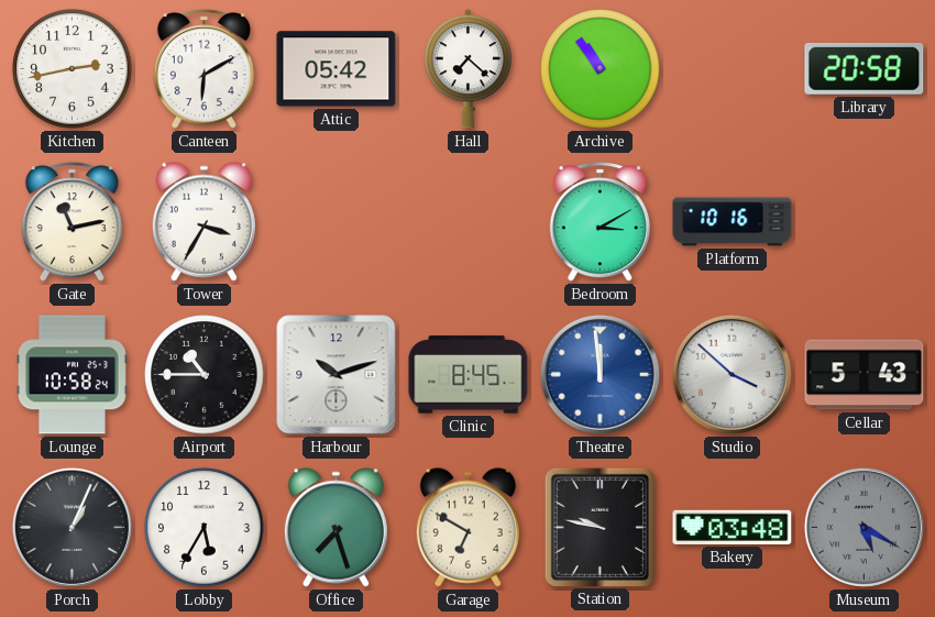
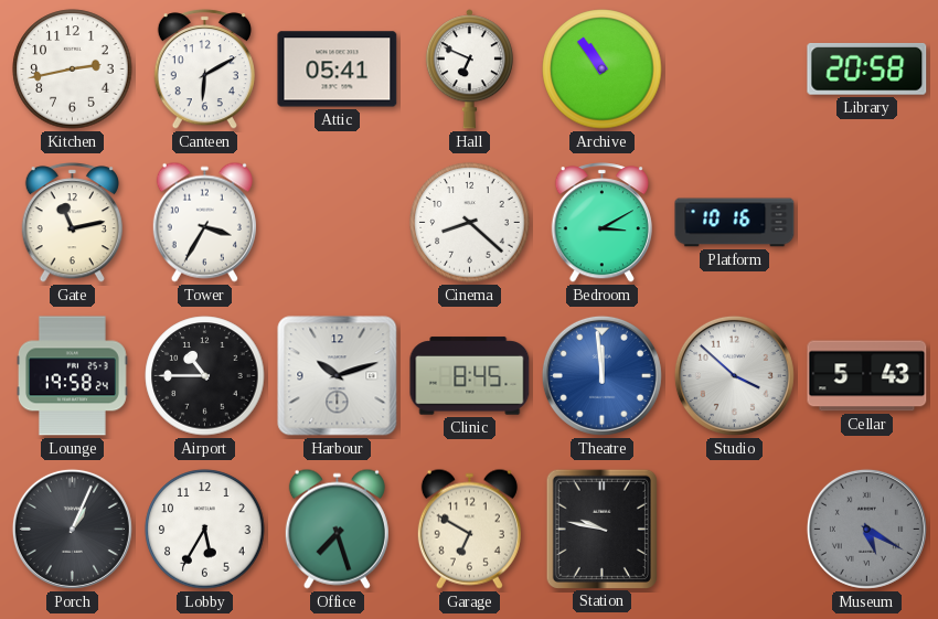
Attic: 05:42 -> 05:41 (338, 70)
Hall: 7:22 -> 6:49 (469, 70)
Cinema: none -> 8:22 (470, 223)
Lounge: 10:58 -> 19:58 (72, 376)
Bakery: 03:48 -> none (733, 527)
